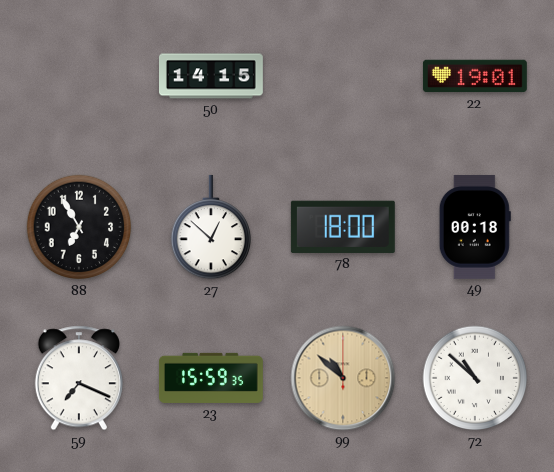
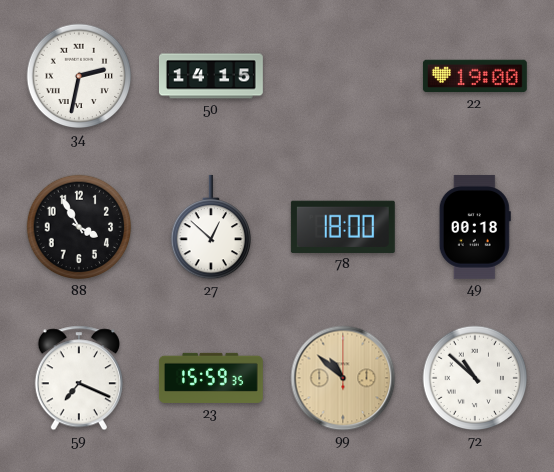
34: none -> 2:32 (79, 76)
22: 19:01 -> 19:00 (475, 76)
88: 6:55 -> 3:55 (79, 227)
